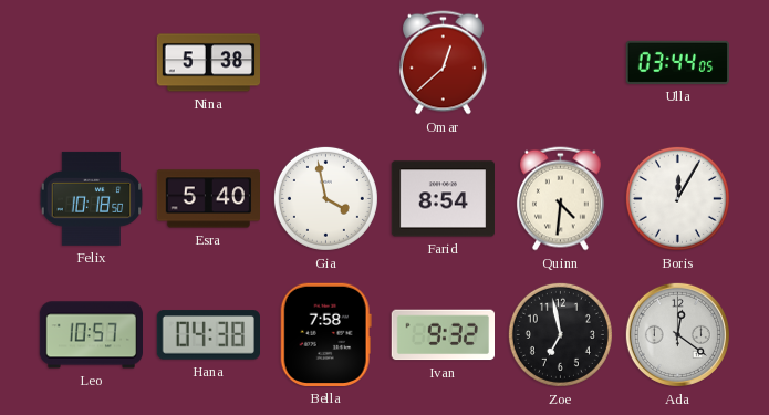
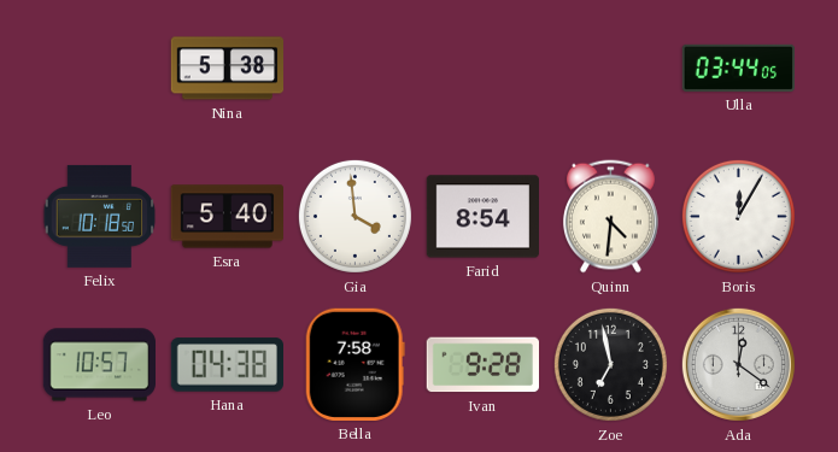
Omar: 12:38 -> none (443, 63)
Gia: 3:58 -> 3:59 (354, 216)
Ivan: 9:32 -> 9:28 (482, 365)
